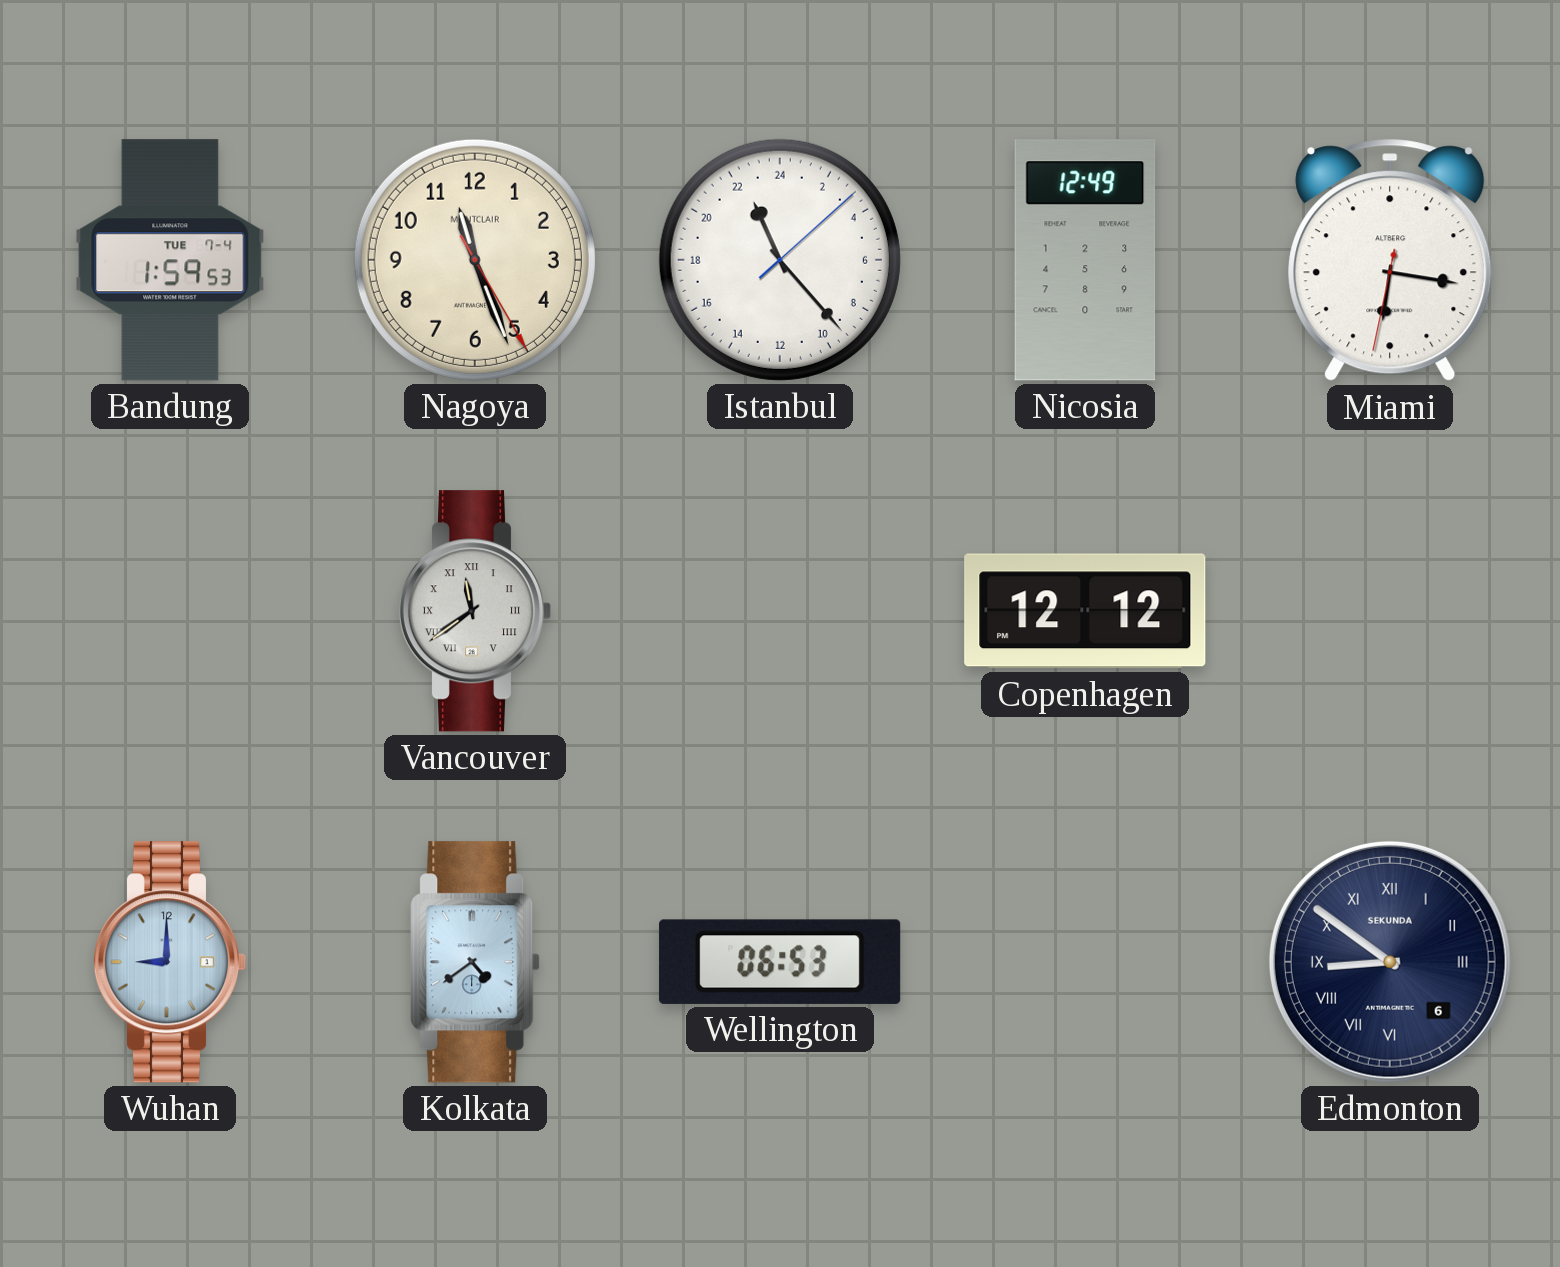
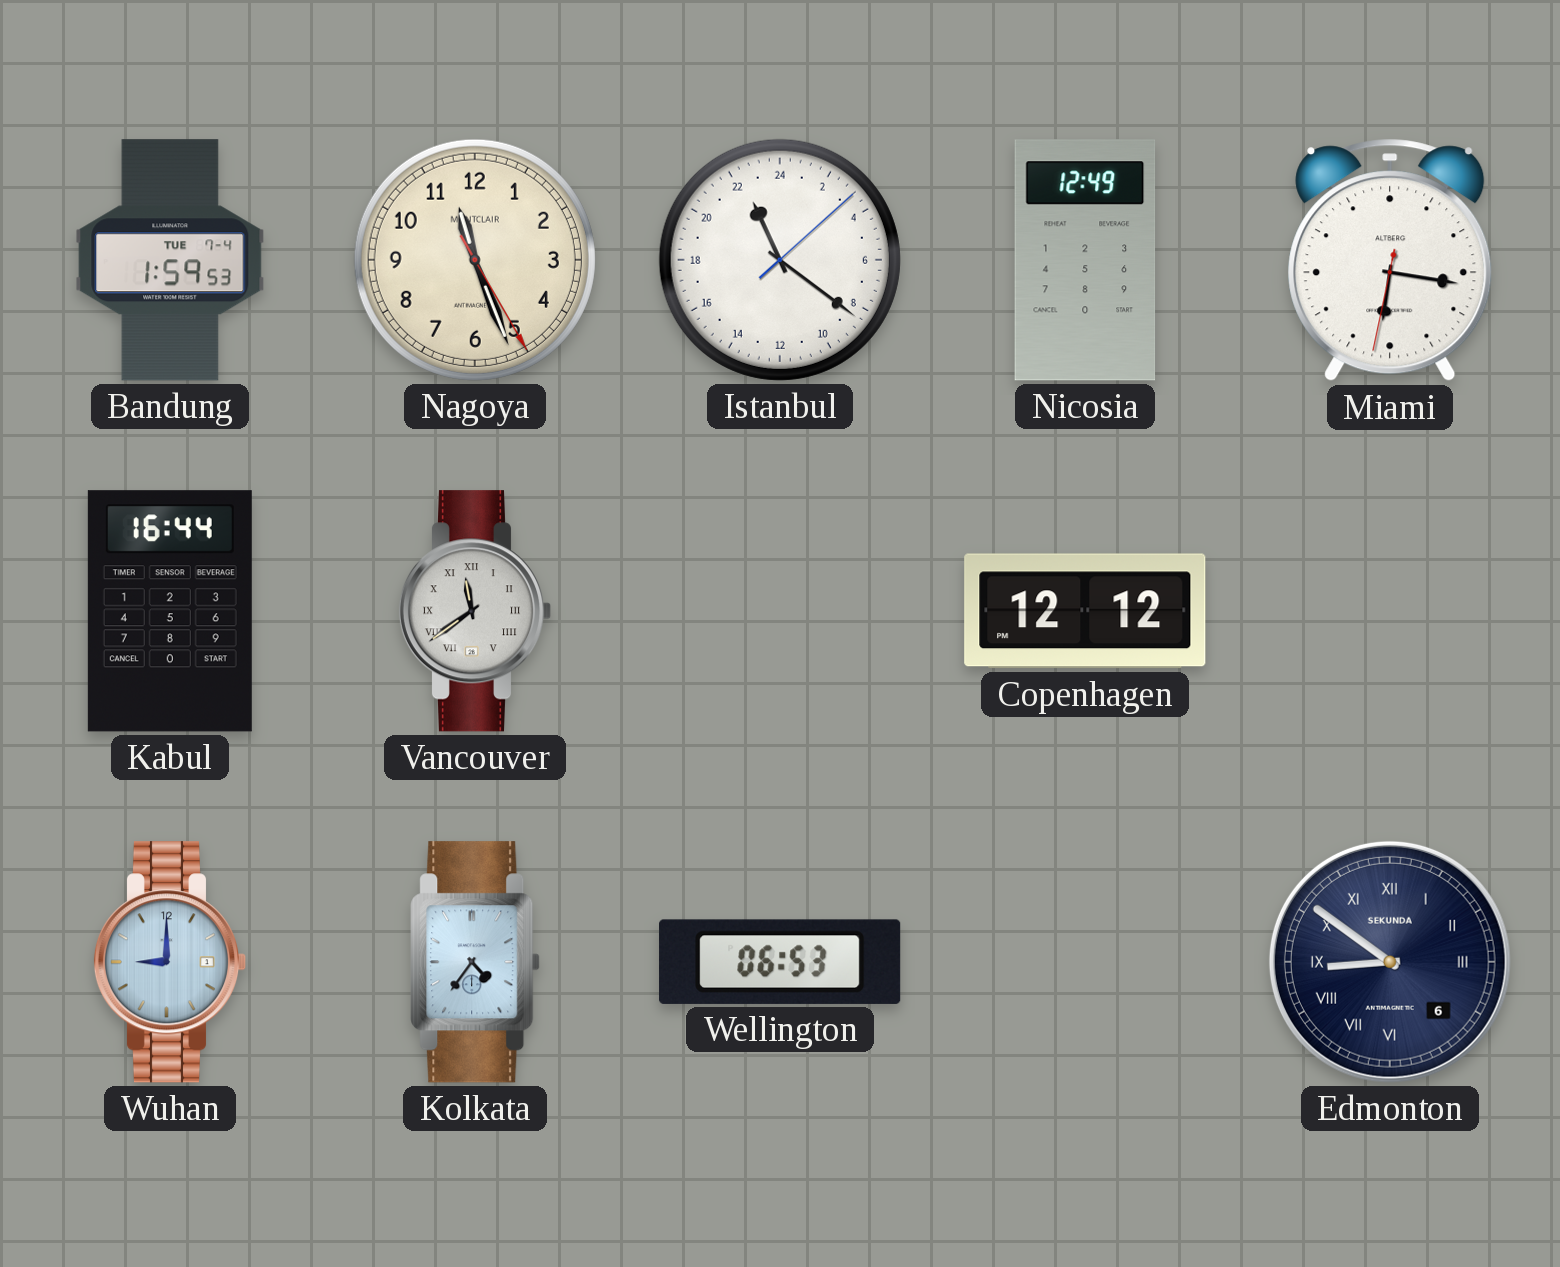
Istanbul: 22:23 -> 22:21 (780, 260)
Kabul: none -> 16:44 (170, 611)
Kolkata: 4:39 -> 4:36 (475, 962)
